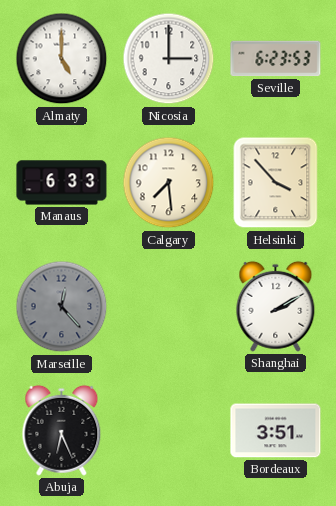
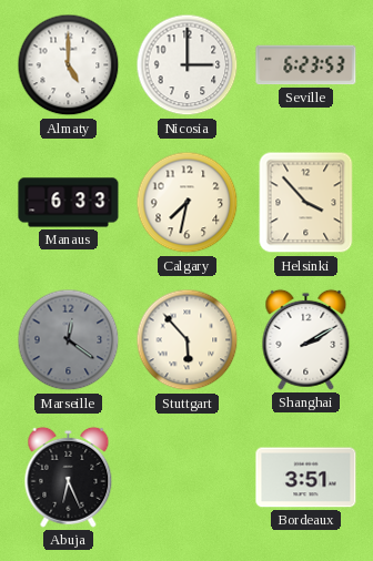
Calgary: 7:29 -> 7:32 (188, 203)
Marseille: 12:23 -> 12:21 (69, 340)
Stuttgart: none -> 5:53 (188, 340)
